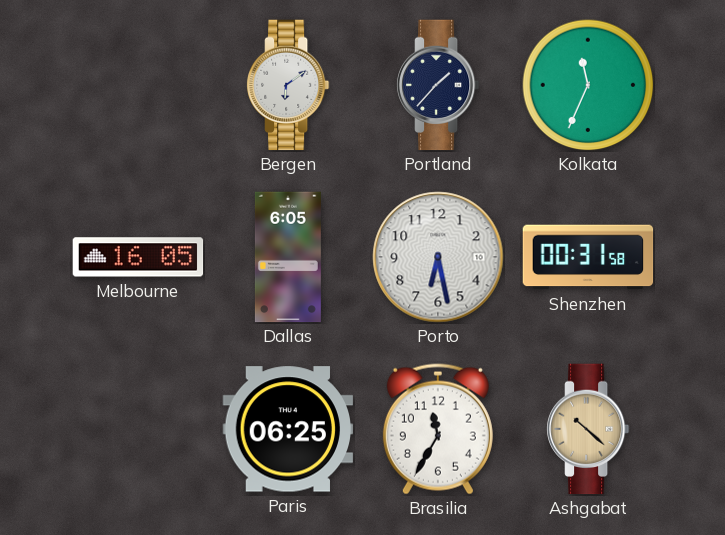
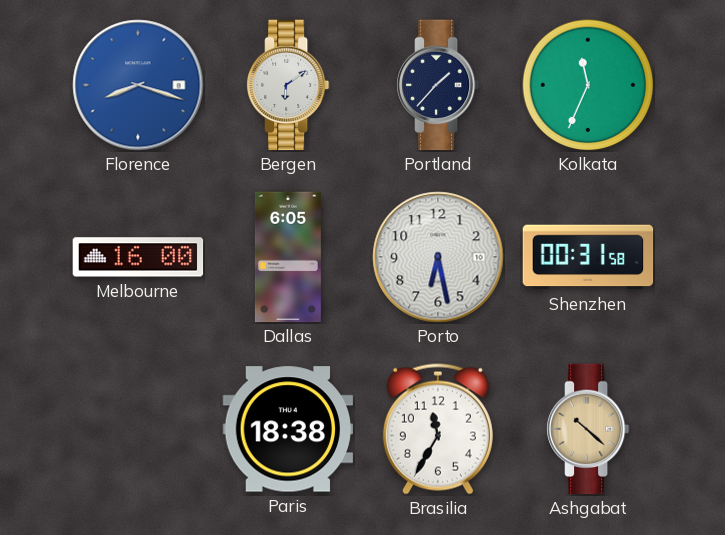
Florence: none -> 8:18 (138, 85)
Melbourne: 16:05 -> 16:00 (138, 257)
Paris: 06:25 -> 18:38 (288, 429)
